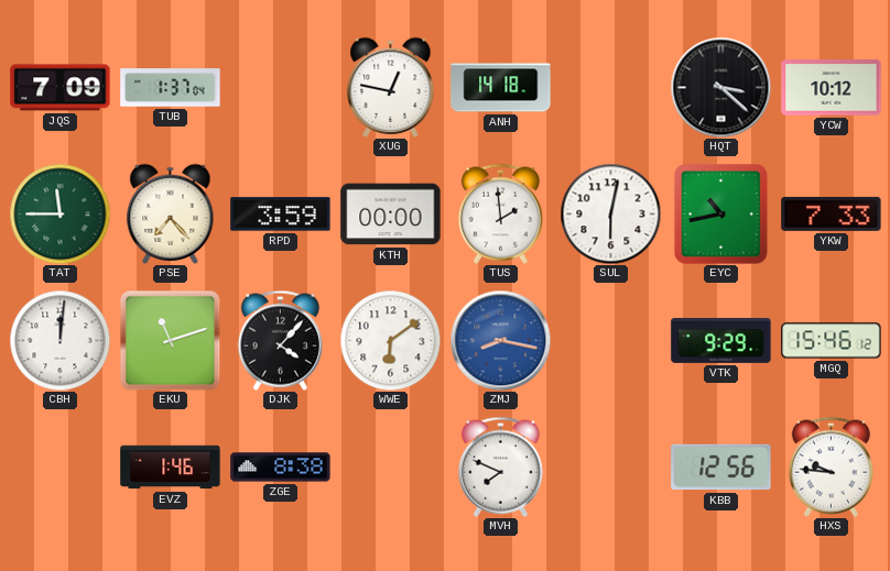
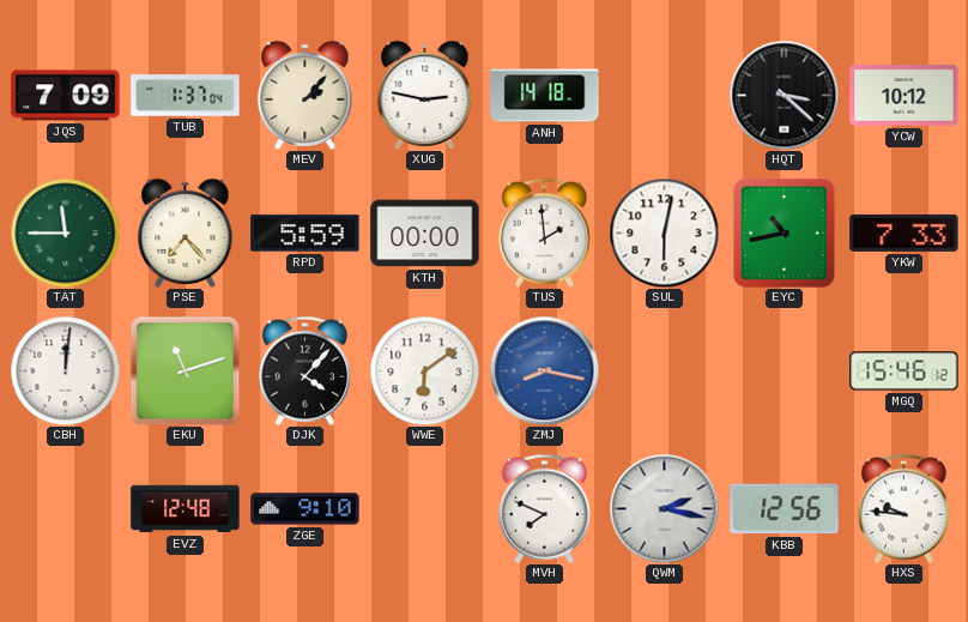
MEV: none -> 2:07 (305, 95)
XUG: 12:47 -> 2:47 (425, 95)
RPD: 3:59 -> 5:59 (305, 234)
VTK: 9:29 -> none (721, 340)
EVZ: 1:46 -> 12:48 (186, 509)
ZGE: 8:38 -> 9:10 (305, 509)
QWM: none -> 2:17 (664, 508)
